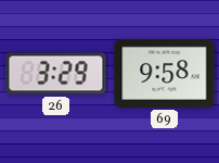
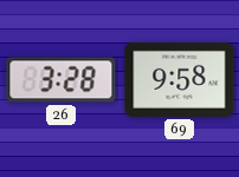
26: 3:29 -> 3:28 (62, 80)
